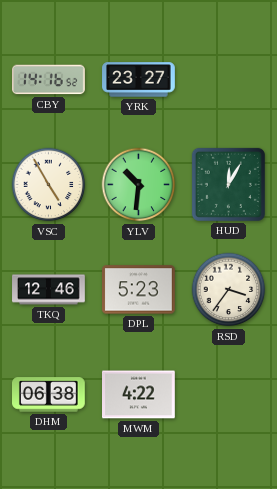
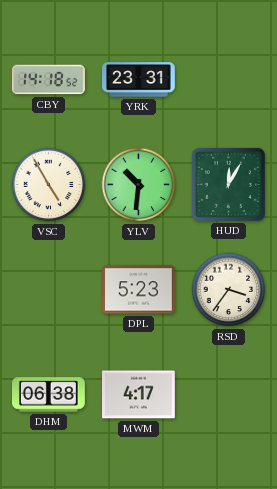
CBY: 14:16 -> 14:18 (49, 80)
YRK: 23:27 -> 23:31 (139, 80)
TKQ: 12:46 -> none (49, 290)
MWM: 4:22 -> 4:17 (139, 395)
